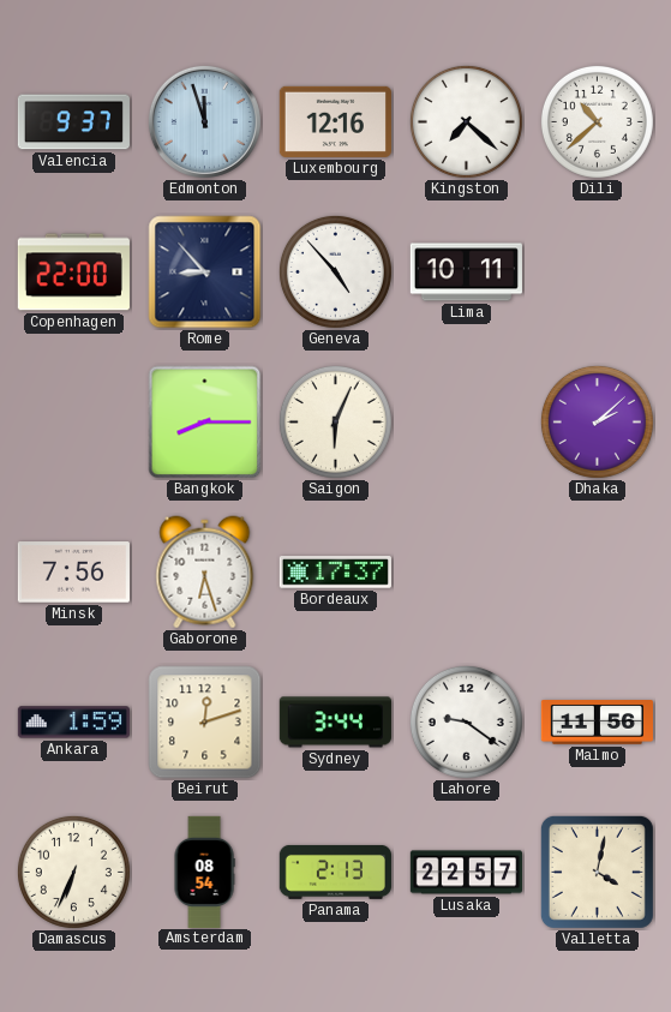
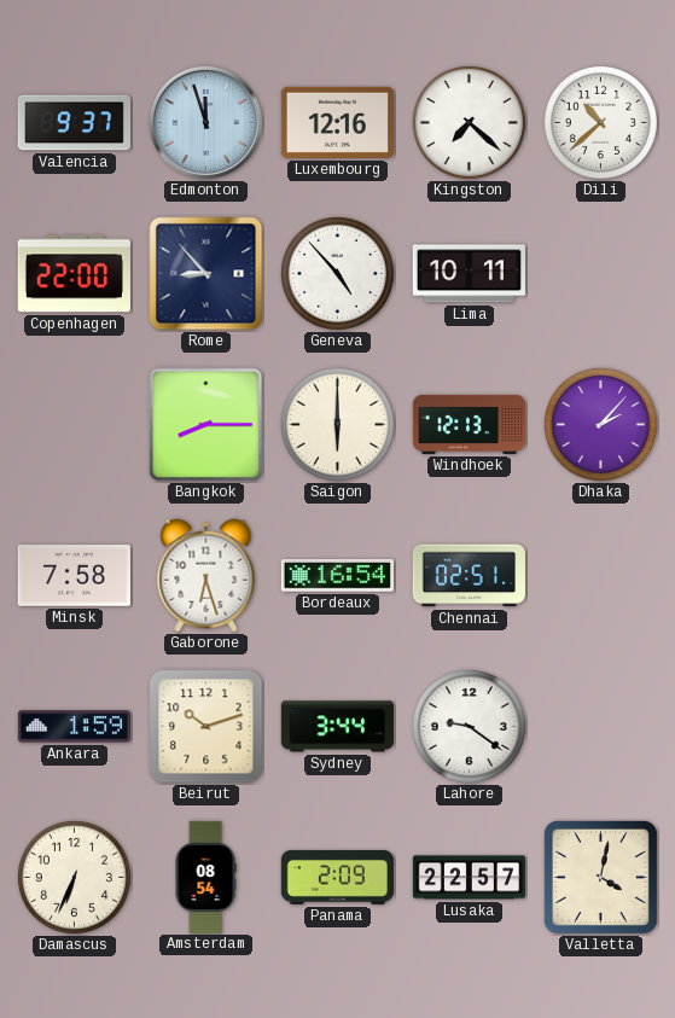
Saigon: 6:04 -> 6:00 (337, 424)
Windhoek: none -> 12:13 (469, 424)
Dhaka: 2:08 -> 2:07 (600, 424)
Minsk: 7:56 -> 7:58 (74, 576)
Bordeaux: 17:37 -> 16:54 (337, 576)
Chennai: none -> 02:51 (469, 576)
Beirut: 12:12 -> 10:12 (206, 727)
Malmo: 11:56 -> none (597, 723)
Panama: 2:13 -> 2:09 (337, 877)
